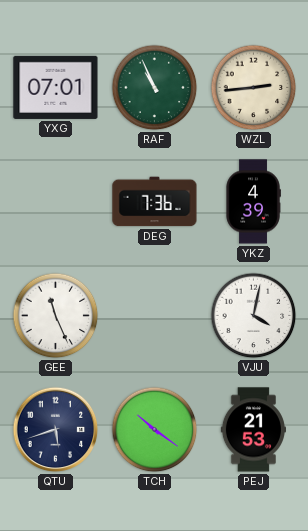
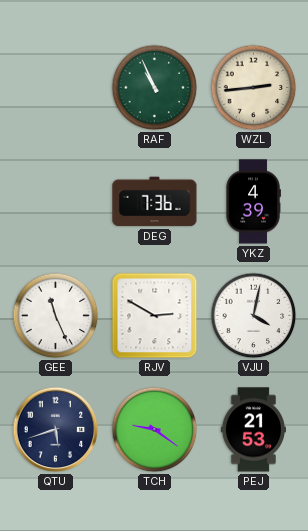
YXG: 07:01 -> none (56, 87)
RJV: none -> 2:50 (155, 316)
TCH: 10:21 -> 9:21 (155, 430)
